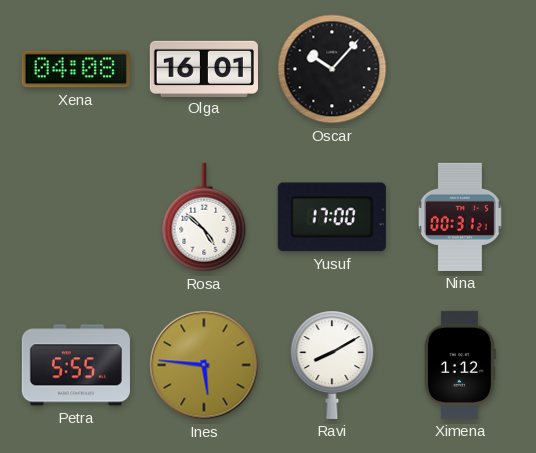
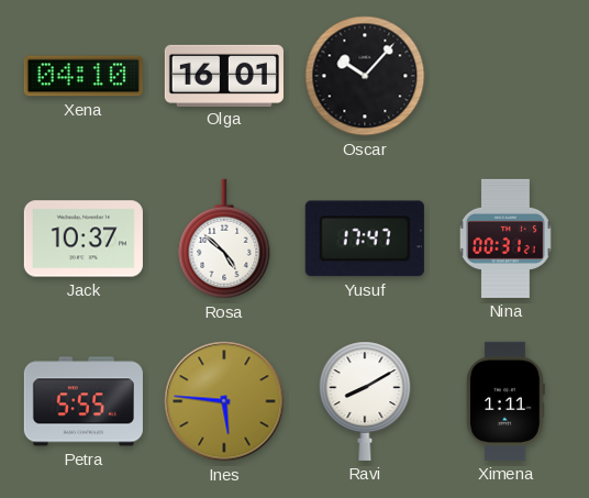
Xena: 04:08 -> 04:10 (84, 76)
Jack: none -> 10:37 (84, 239)
Yusuf: 17:00 -> 17:47 (365, 239)
Ximena: 1:12 -> 1:11 (505, 401)
